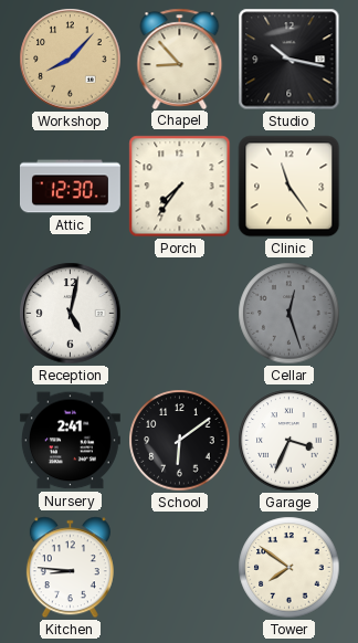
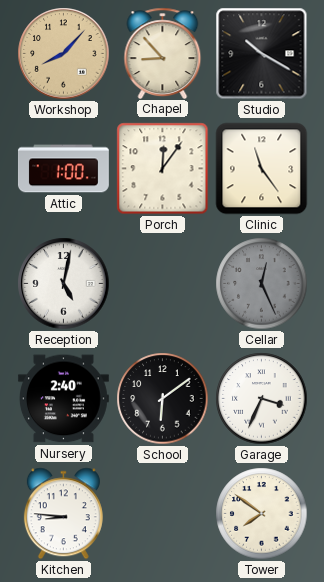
Studio: 10:17 -> 10:20 (262, 54)
Attic: 12:30 -> 1:00 (63, 169)
Porch: 7:36 -> 12:06 (163, 169)
Cellar: 12:27 -> 12:26 (262, 284)
Nursery: 2:41 -> 2:40 (63, 399)
